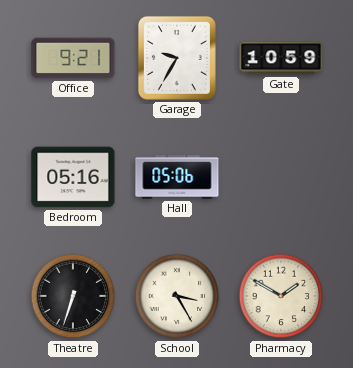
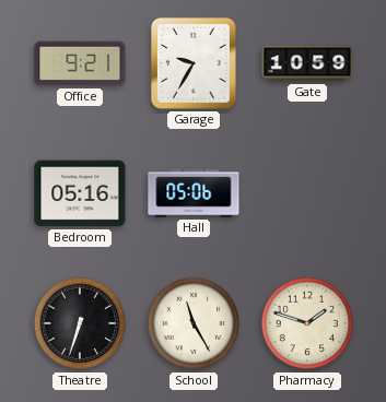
School: 3:25 -> 11:25 (194, 323)
Pharmacy: 1:50 -> 1:48 (307, 323)
